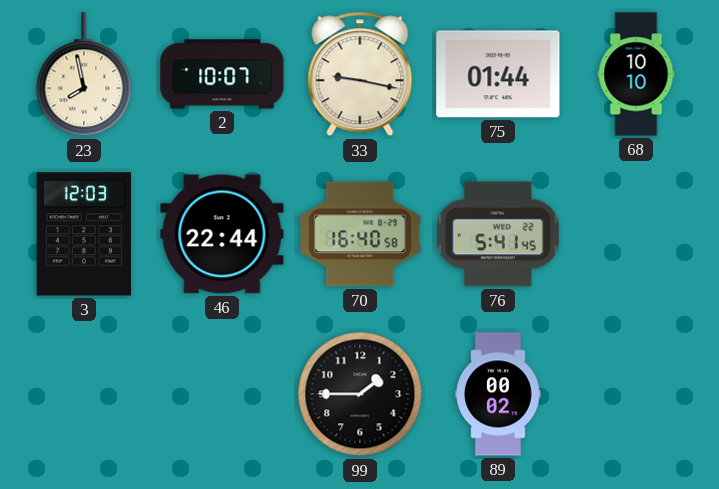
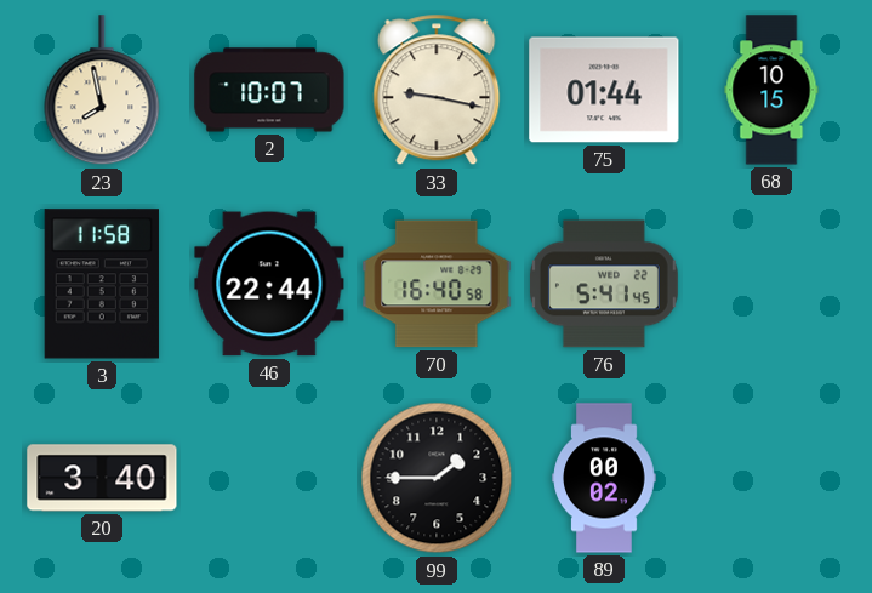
68: 10:10 -> 10:15 (771, 90)
3: 12:03 -> 11:58 (101, 284)
20: none -> 3:40 (102, 478)
